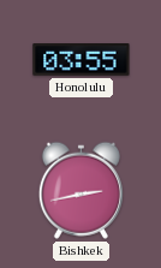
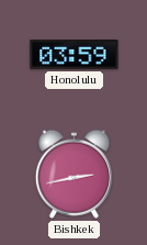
Honolulu: 03:55 -> 03:59 (75, 55)
